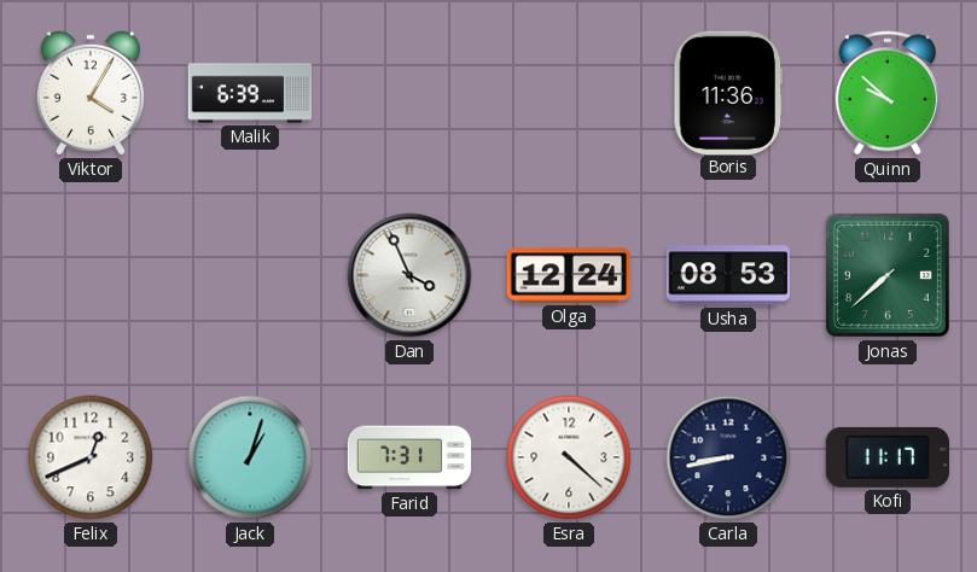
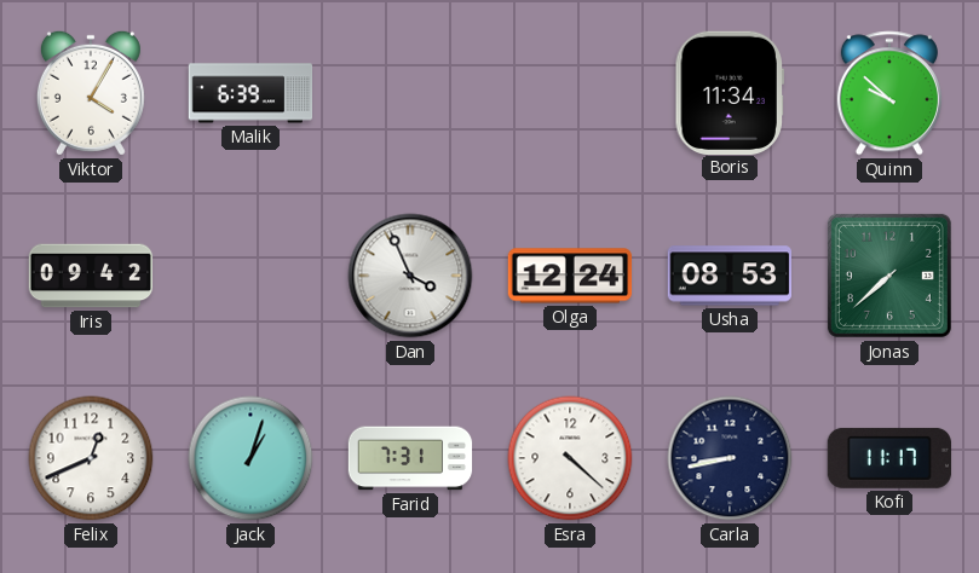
Boris: 11:36 -> 11:34 (729, 92)
Iris: none -> 09:42 (91, 276)
